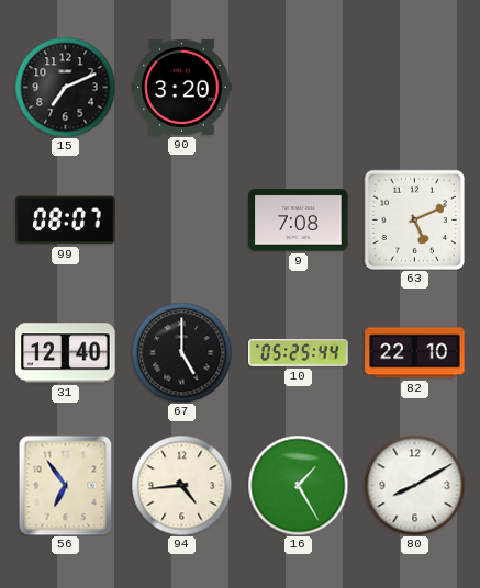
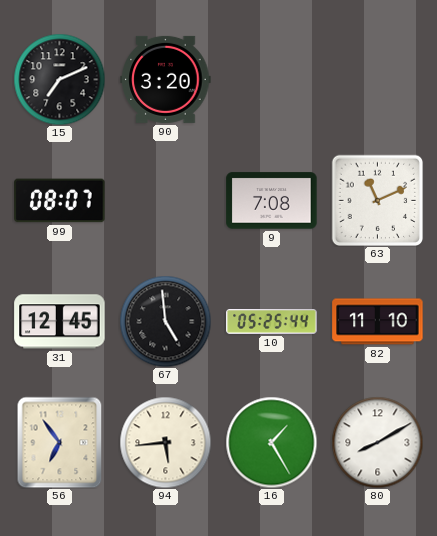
63: 5:11 -> 11:11 (377, 200)
31: 12:40 -> 12:45 (60, 322)
67: 5:00 -> 4:59 (165, 321)
82: 22:10 -> 11:10 (378, 322)
94: 4:44 -> 5:44 (165, 442)
